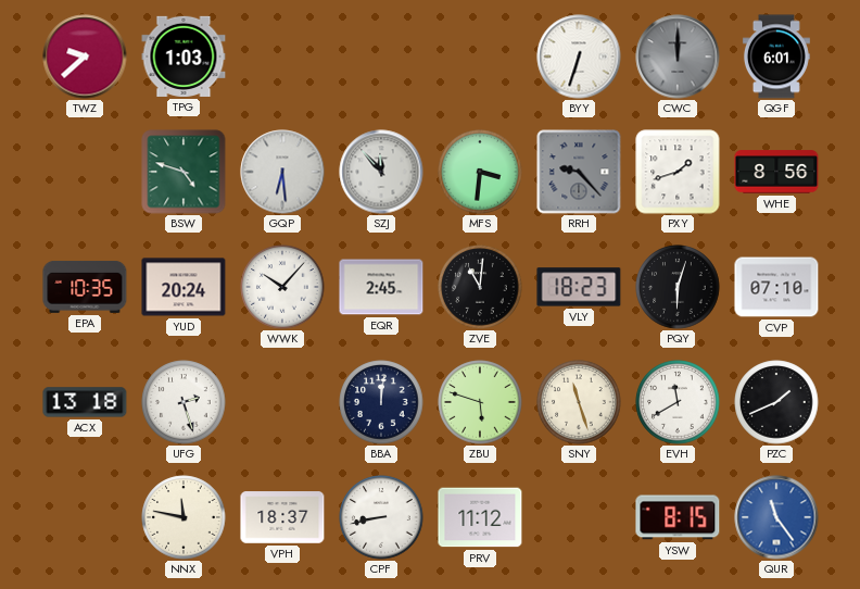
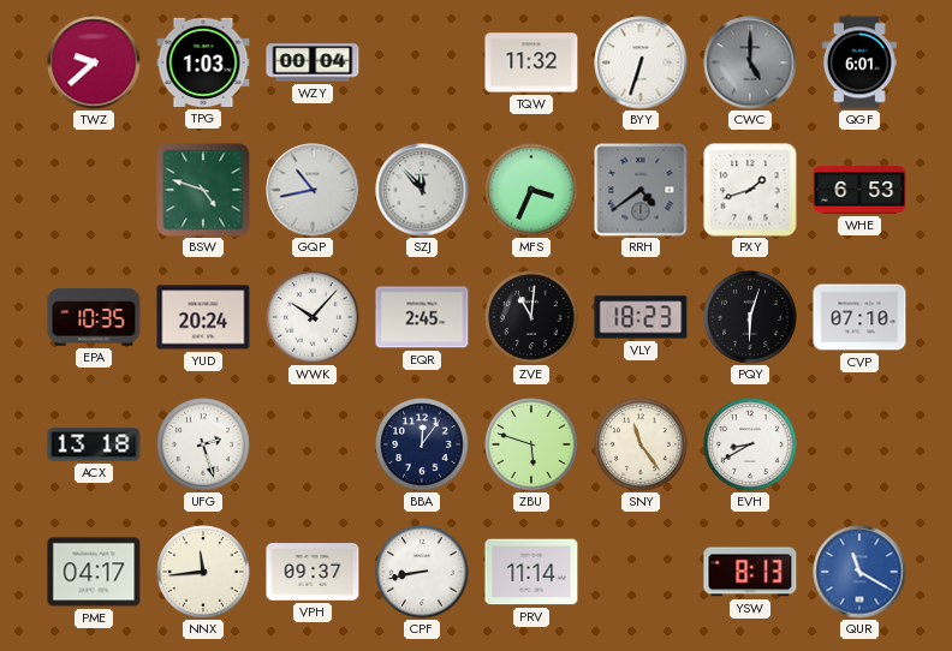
WZY: none -> 00:04 (313, 62)
TQW: none -> 11:32 (531, 62)
CWC: 12:00 -> 5:00 (750, 62)
GQP: 6:29 -> 10:43 (313, 190)
MFS: 3:31 -> 3:34 (531, 190)
RRH: 9:23 -> 4:39 (641, 190)
WHE: 8:56 -> 6:53 (859, 190)
BBA: 12:01 -> 12:06 (422, 444)
SNY: 11:27 -> 11:24 (641, 444)
EVH: 11:40 -> 8:40 (750, 444)
PZC: 1:41 -> none (776, 402)
PME: none -> 04:17 (94, 572)
NNX: 11:47 -> 11:44 (203, 572)
VPH: 18:37 -> 09:37 (313, 572)
PRV: 11:12 -> 11:14 (531, 572)
YSW: 8:15 -> 8:13 (750, 572)
QUR: 11:24 -> 11:20 (859, 572)
